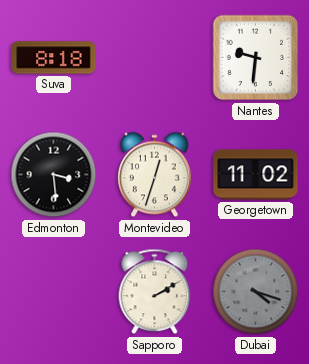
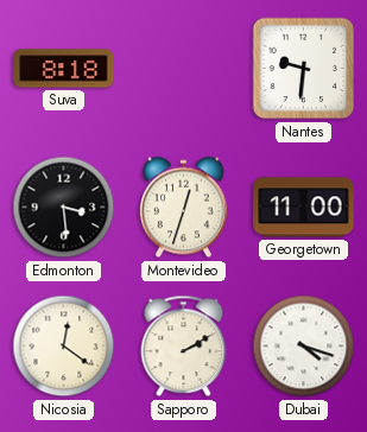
Georgetown: 11:02 -> 11:00 (304, 208)
Nicosia: none -> 12:21 (64, 347)
Dubai dial: grey -> white (304, 347)
